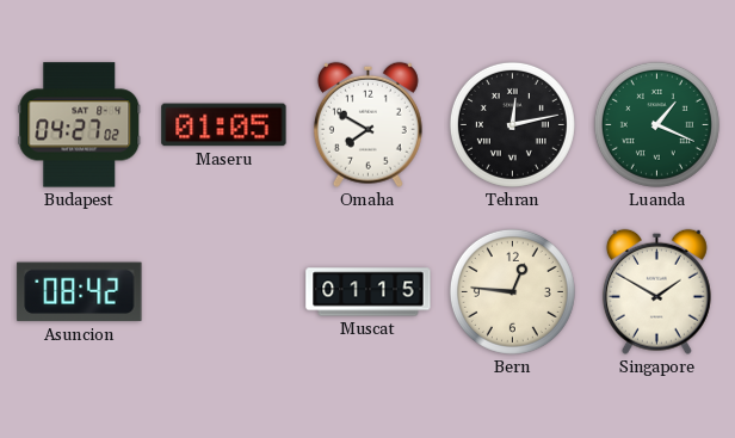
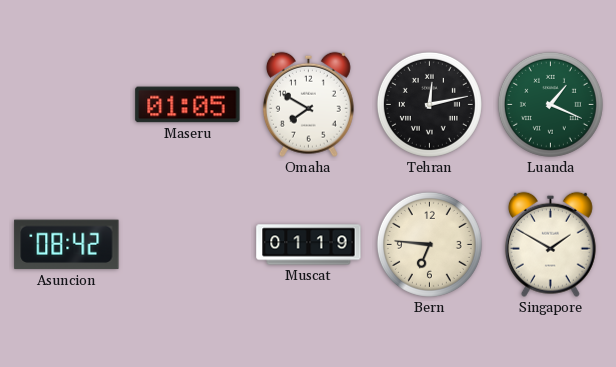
Budapest: 04:27 -> none (80, 125)
Muscat: 01:15 -> 01:19 (309, 245)
Bern: 12:46 -> 6:46 (429, 244)
